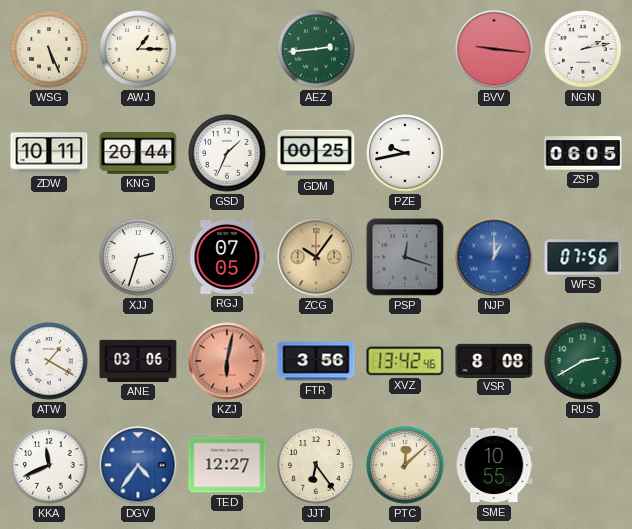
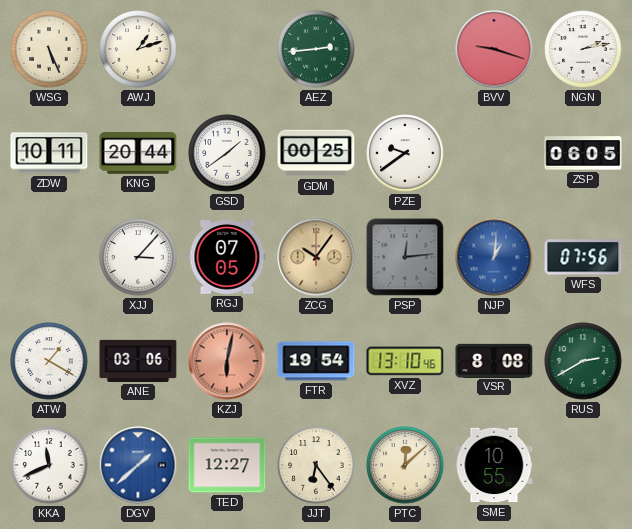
AWJ: 1:15 -> 1:12 (138, 49)
BVV: 9:16 -> 9:18 (494, 49)
GSD: 1:34 -> 1:39 (227, 153)
PZE: 9:43 -> 9:39 (405, 153)
XJJ: 2:33 -> 3:07 (138, 257)
PSP: 12:18 -> 12:14 (405, 257)
NJP: 1:00 -> 1:01 (494, 257)
FTR: 3:56 -> 19:54 (316, 361)
XVZ: 13:42 -> 13:10 (405, 361)
DGV: 4:36 -> 1:38 (138, 465)
